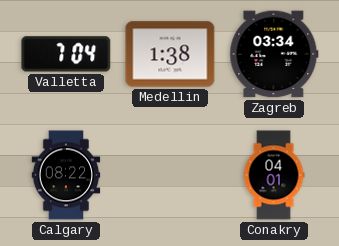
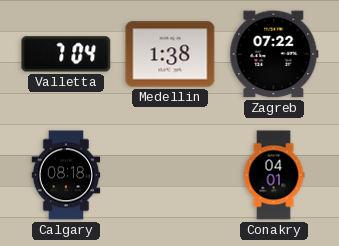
Zagreb: 03:34 -> 07:22 (274, 54)
Calgary: 08:22 -> 08:18 (66, 175)
